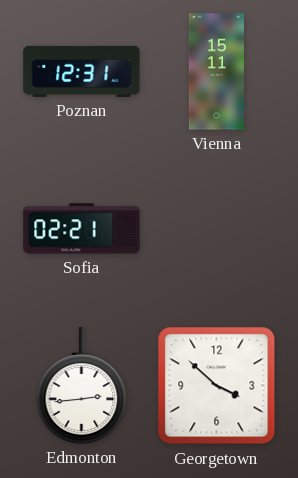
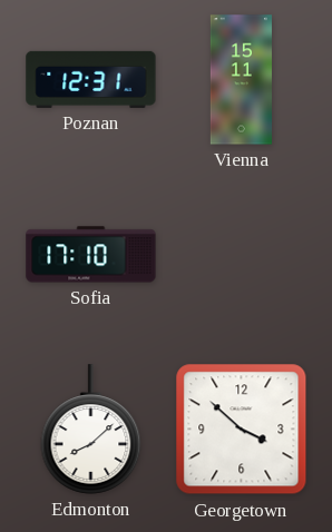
Sofia: 02:21 -> 17:10 (91, 255)
Edmonton: 2:44 -> 8:08 (91, 430)
